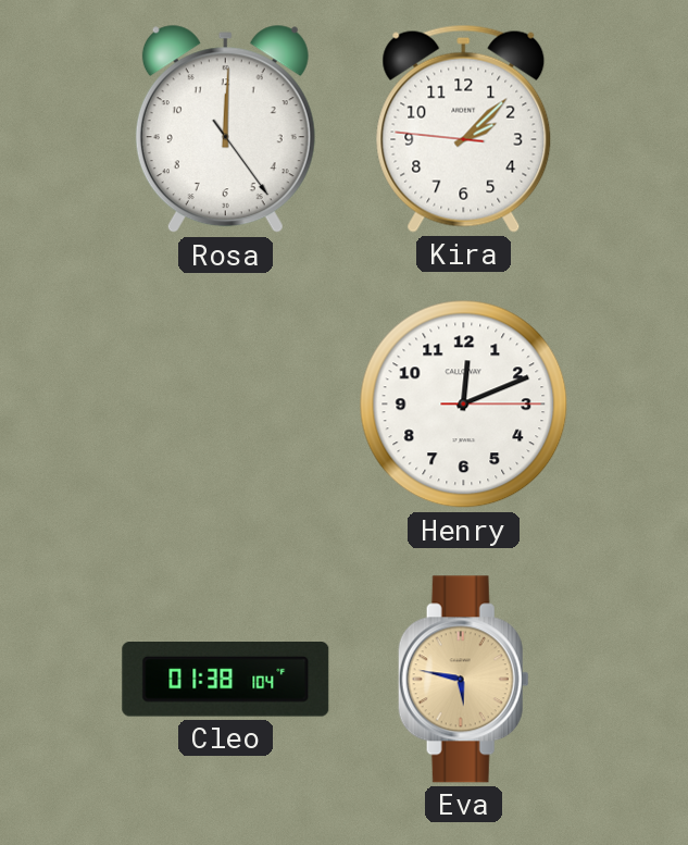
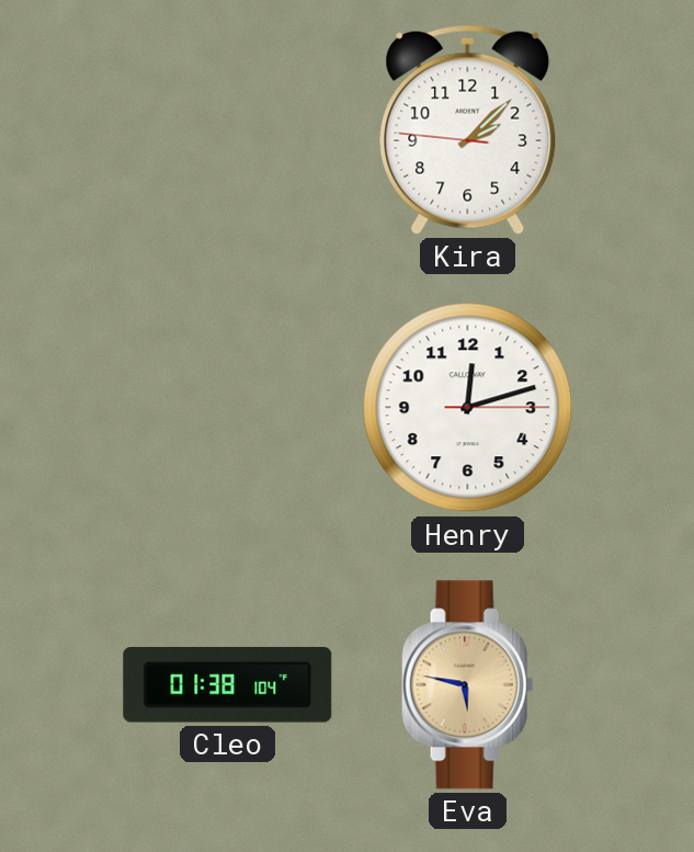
Rosa: 12:00 -> none (225, 129)
Henry: 12:11 -> 12:12 (468, 408)
